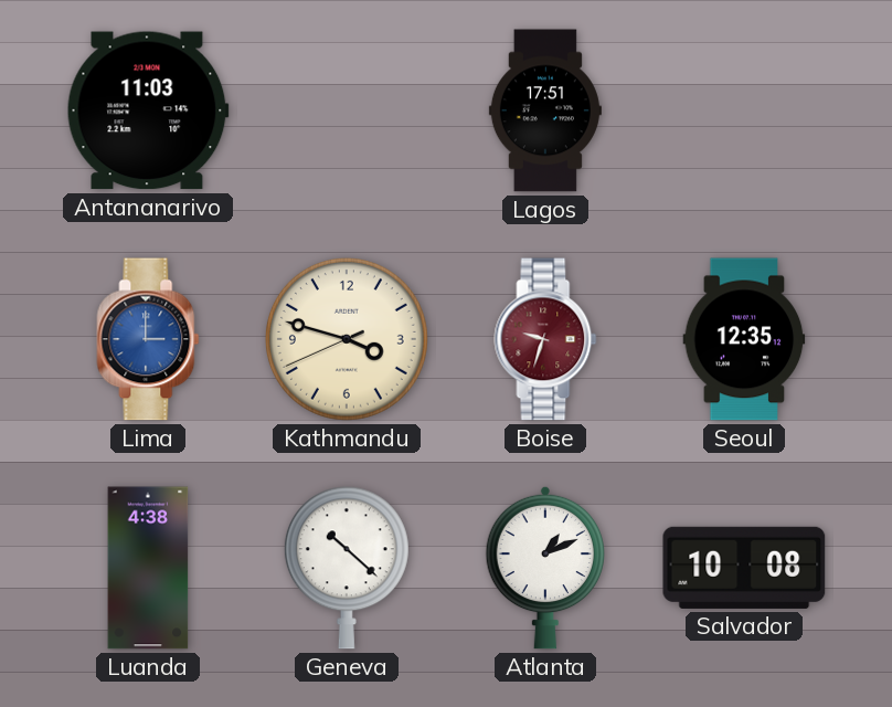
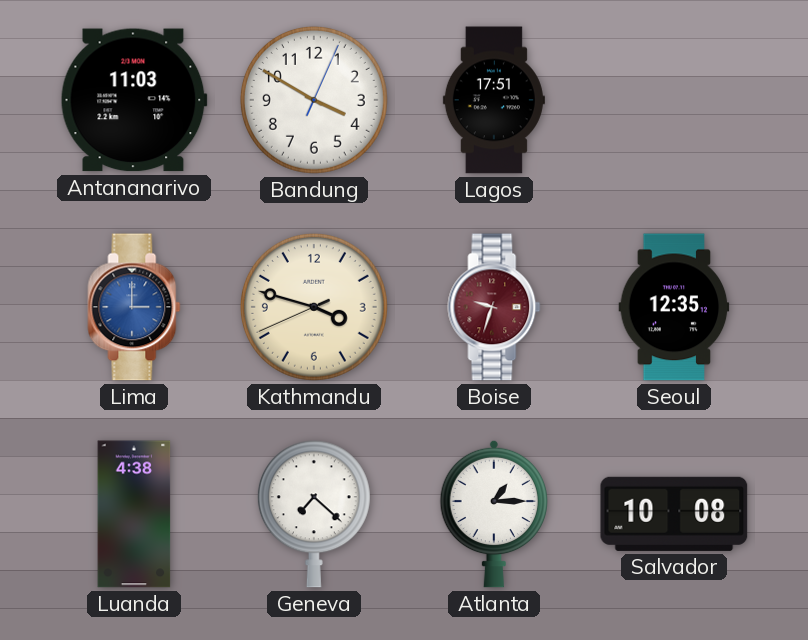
Bandung: none -> 3:50 (314, 100)
Geneva: 10:22 -> 7:22 (314, 514)
Atlanta: 1:11 -> 1:15 (493, 514)
